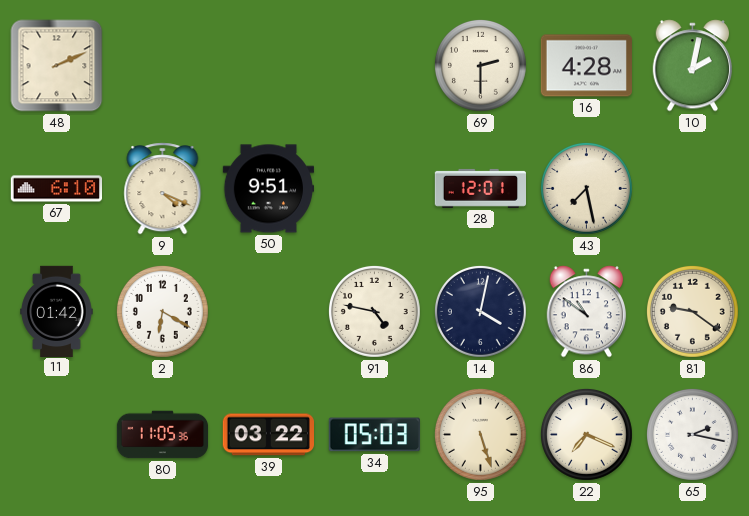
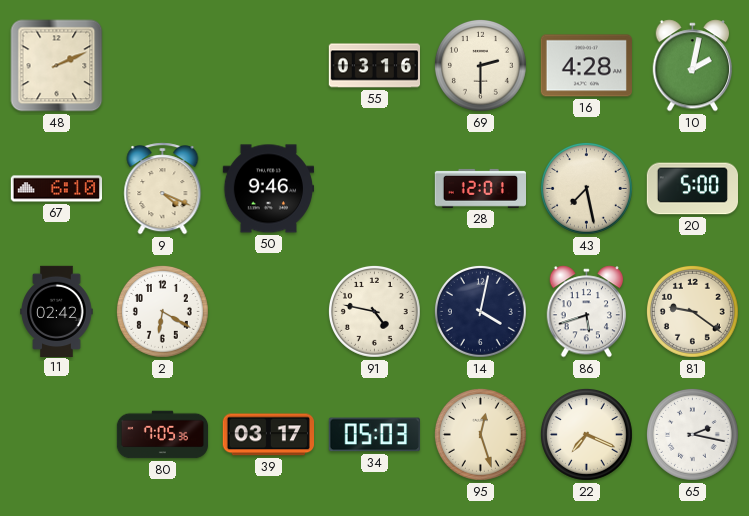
55: none -> 03:16 (374, 66)
50: 9:51 -> 9:46 (268, 189)
20: none -> 5:00 (692, 189)
11: 01:42 -> 02:42 (57, 311)
86: 10:51 -> 5:42 (587, 312)
80: 11:05 -> 7:05 (163, 435)
39: 03:22 -> 03:17 (268, 435)
95: 5:27 -> 12:27 (480, 434)
